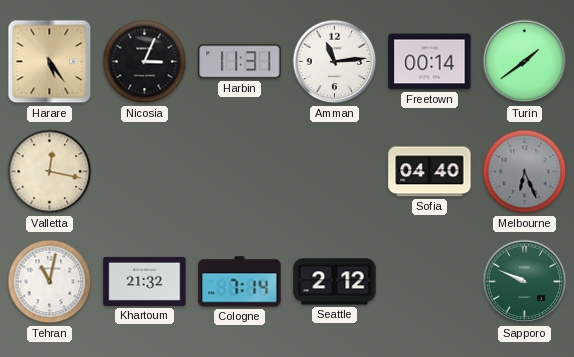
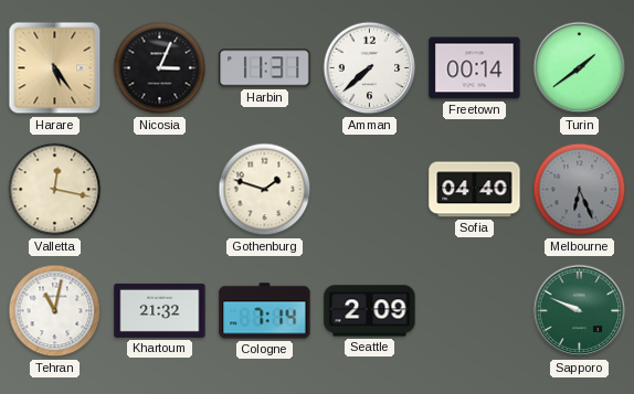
Amman: 11:14 -> 7:38 (370, 68)
Gothenburg: none -> 1:48 (265, 190)
Seattle: 2:12 -> 2:09 (370, 311)
